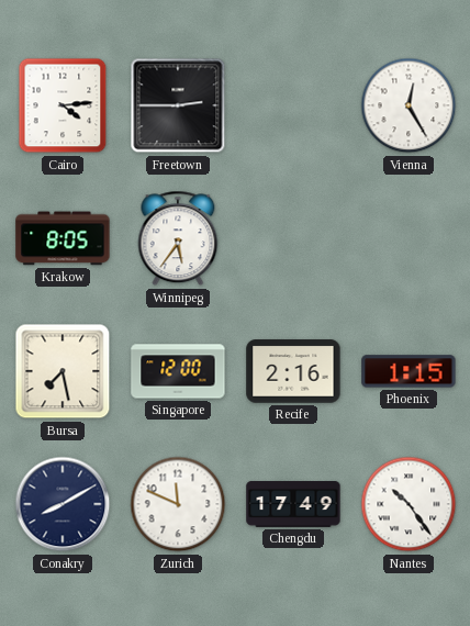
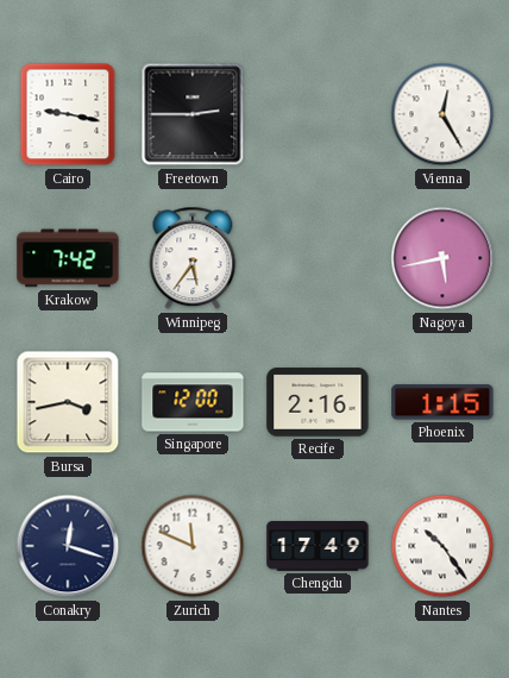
Cairo: 4:14 -> 9:17 (68, 114)
Krakow: 8:05 -> 7:42 (68, 258)
Nagoya: none -> 5:43 (442, 258)
Bursa: 7:28 -> 3:43 (68, 402)
Conakry: 8:10 -> 12:18 (68, 546)
